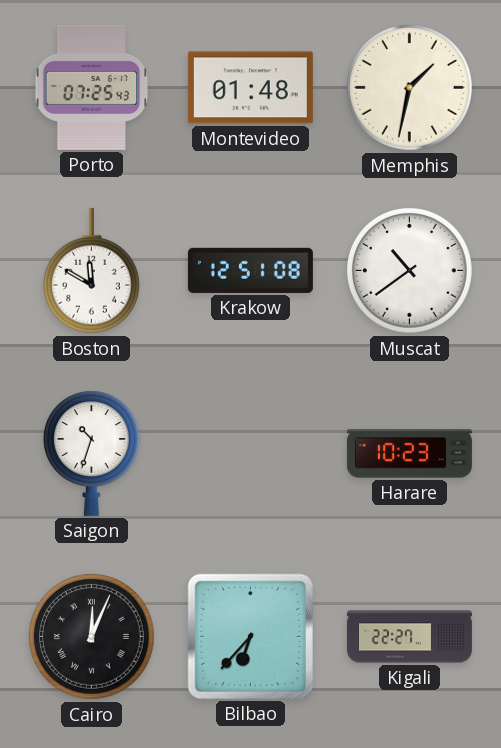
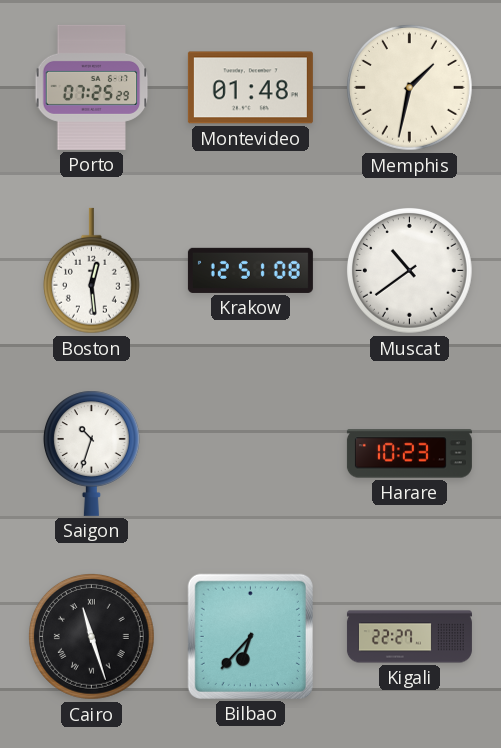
Porto: 07:25:43 -> 07:25:29 (92, 87)
Boston: 11:50 -> 12:29 (91, 271)
Cairo: 12:04 -> 11:27 (92, 637)
